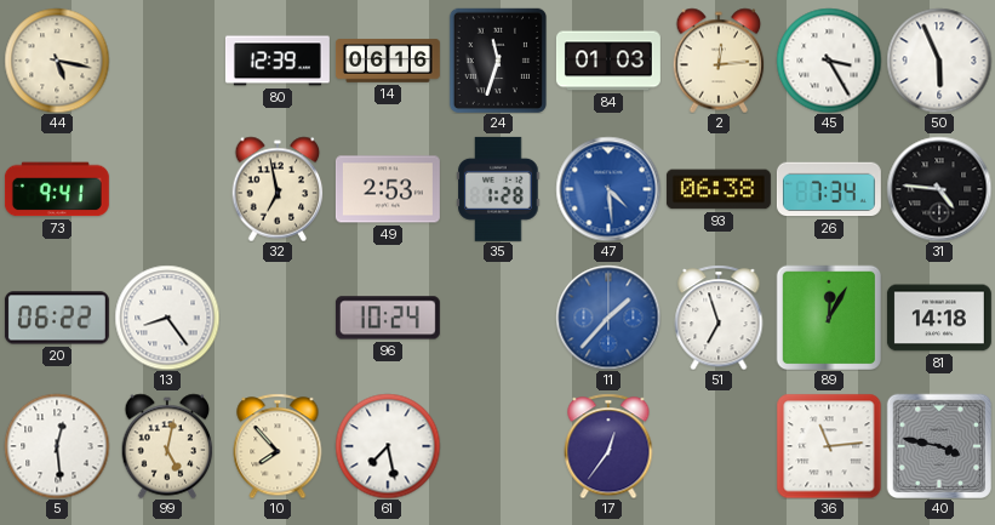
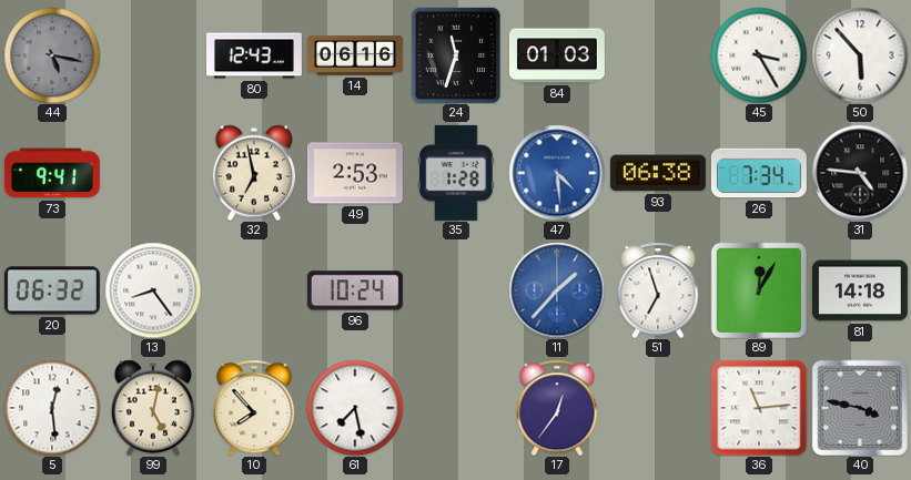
44 dial: cream -> grey (52, 55)
80: 12:39 -> 12:43 (254, 55)
2: 12:14 -> none (719, 61)
50: 5:56 -> 5:53 (860, 55)
20: 06:22 -> 06:32 (52, 290)
